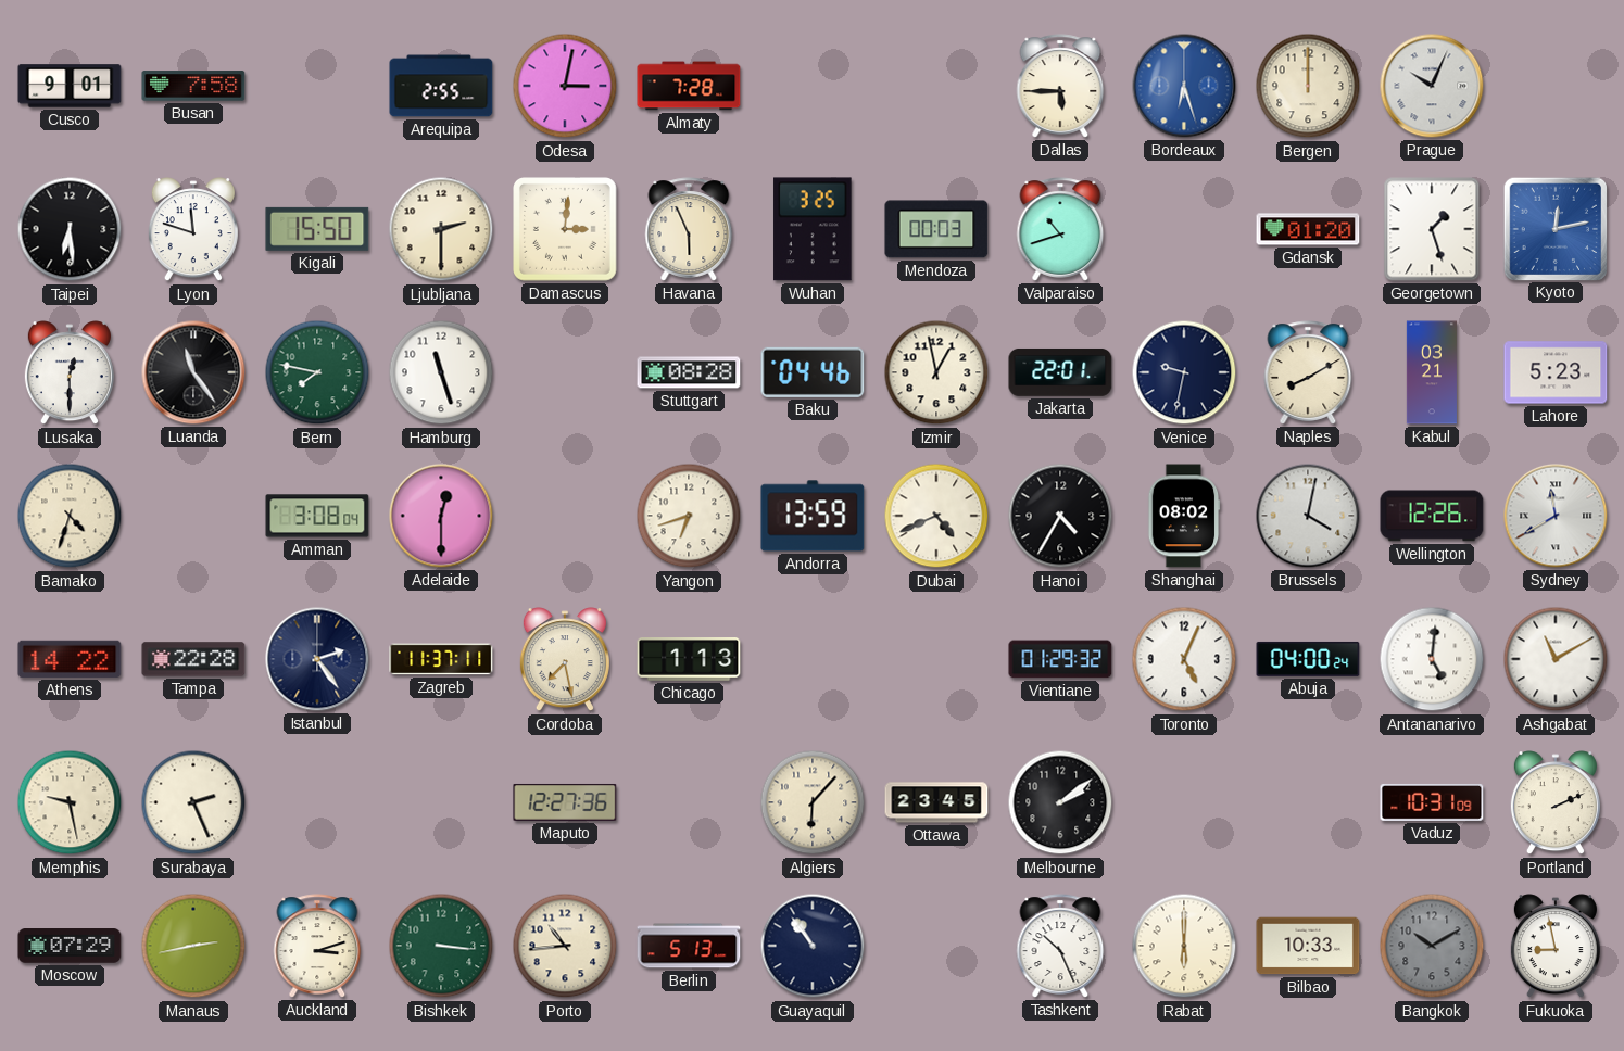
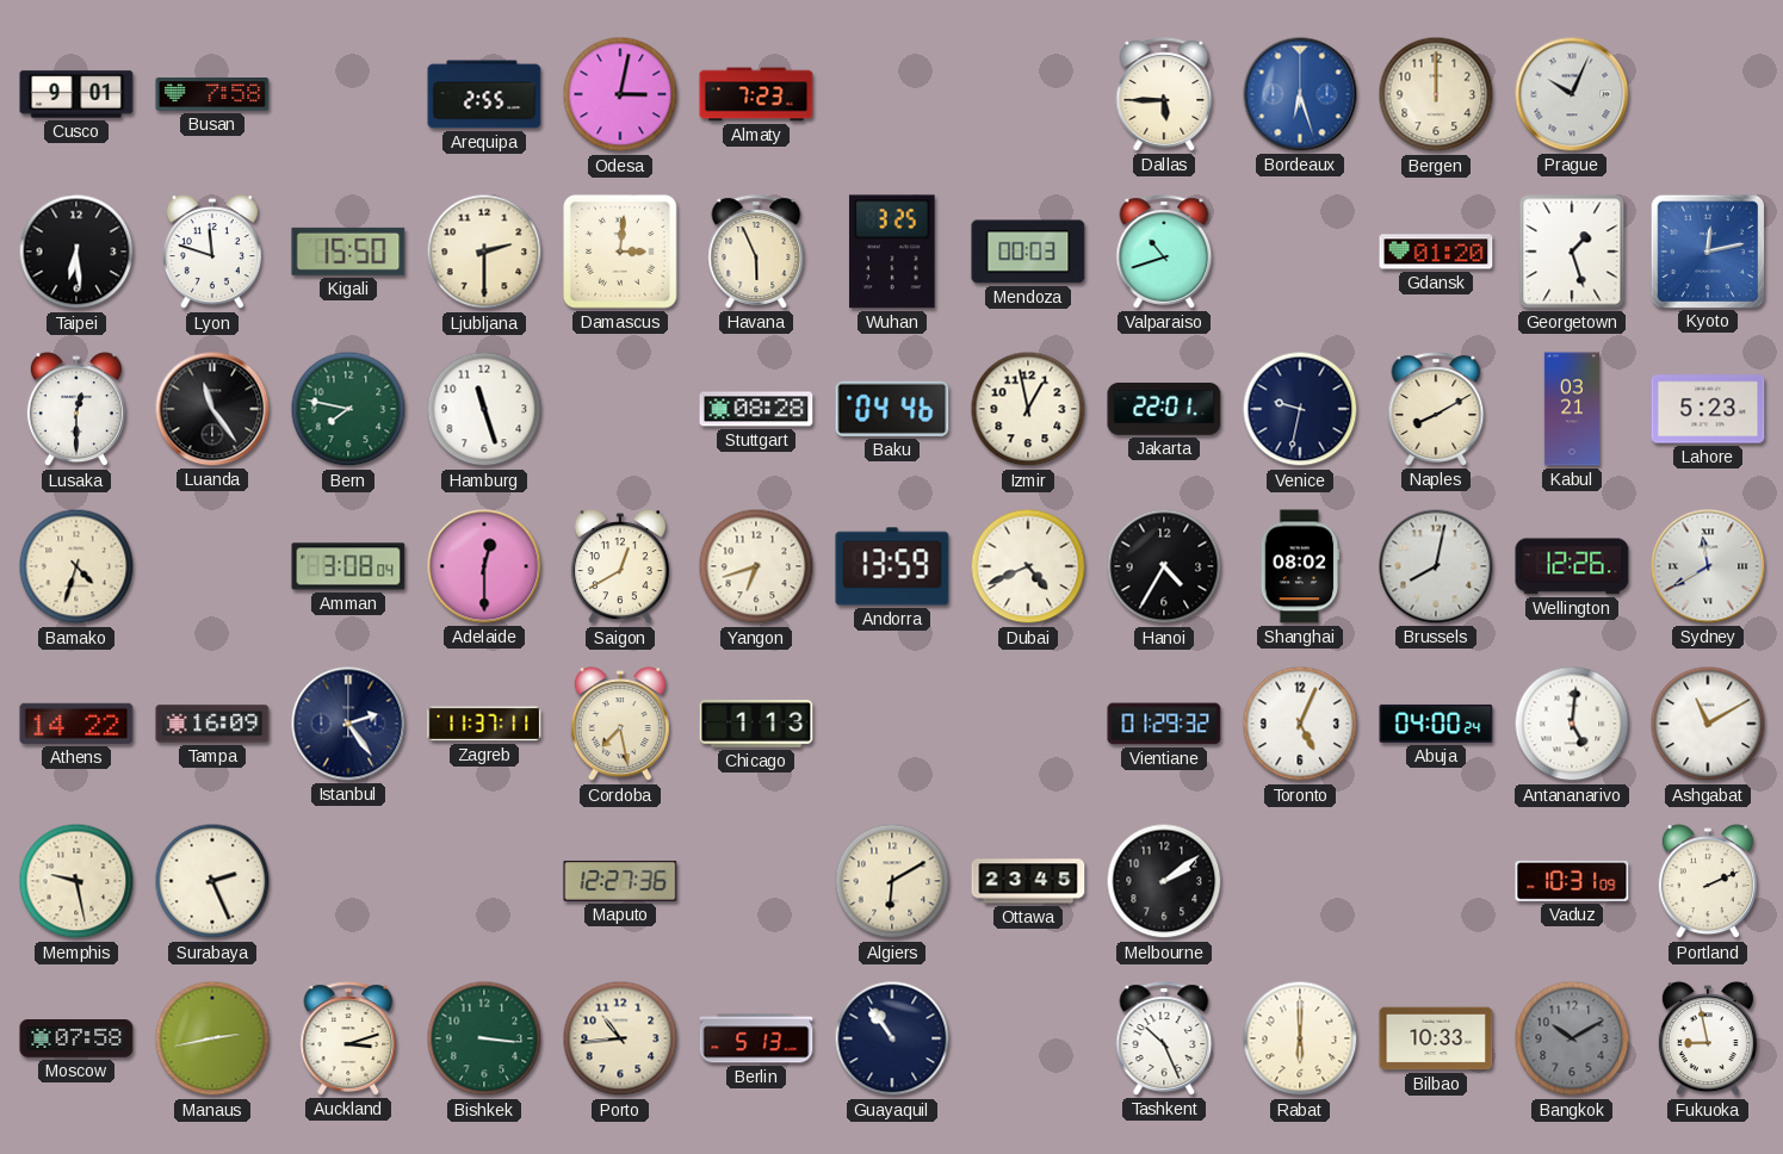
Almaty: 7:28 -> 7:23 (756, 94)
Saigon: none -> 12:40 (620, 567)
Brussels: 4:02 -> 8:02 (1436, 566)
Tampa: 22:28 -> 16:09 (212, 724)
Algiers: 6:07 -> 6:10 (892, 881)
Moscow: 07:29 -> 07:58 (76, 1040)
